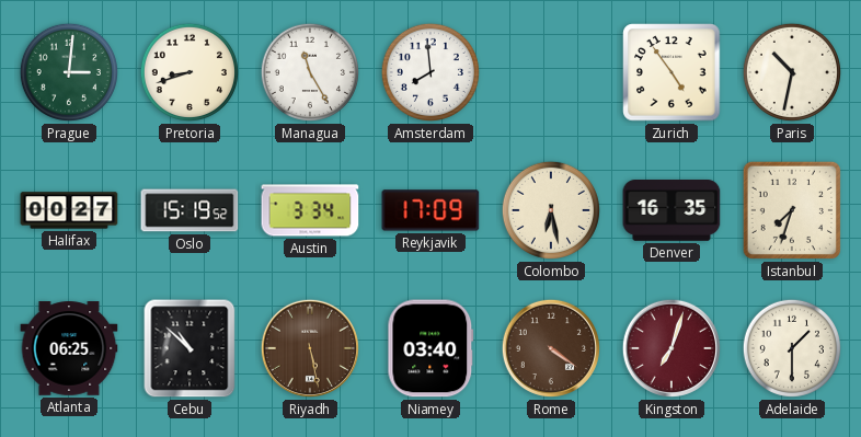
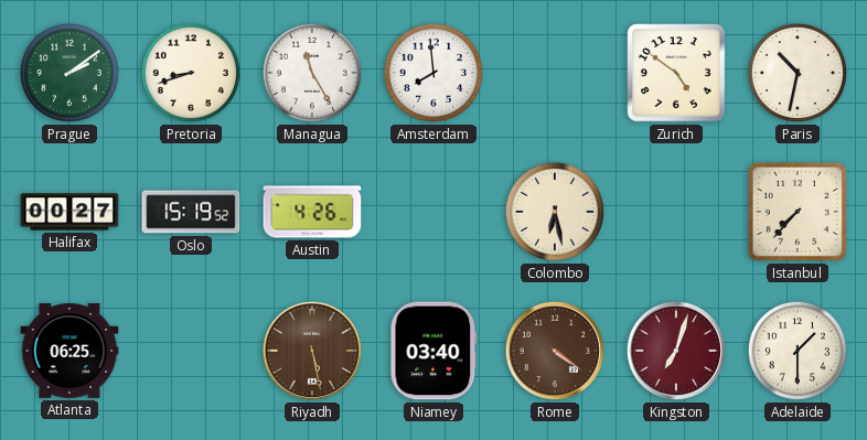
Prague: 3:01 -> 2:09 (69, 73)
Zurich: 4:54 -> 4:51 (676, 73)
Austin: 3:34 -> 4:26 (312, 212)
Reykjavik: 17:09 -> none (431, 210)
Denver: 16:35 -> none (671, 211)
Istanbul: 7:33 -> 7:37 (798, 212)
Cebu: 10:52 -> none (190, 348)
